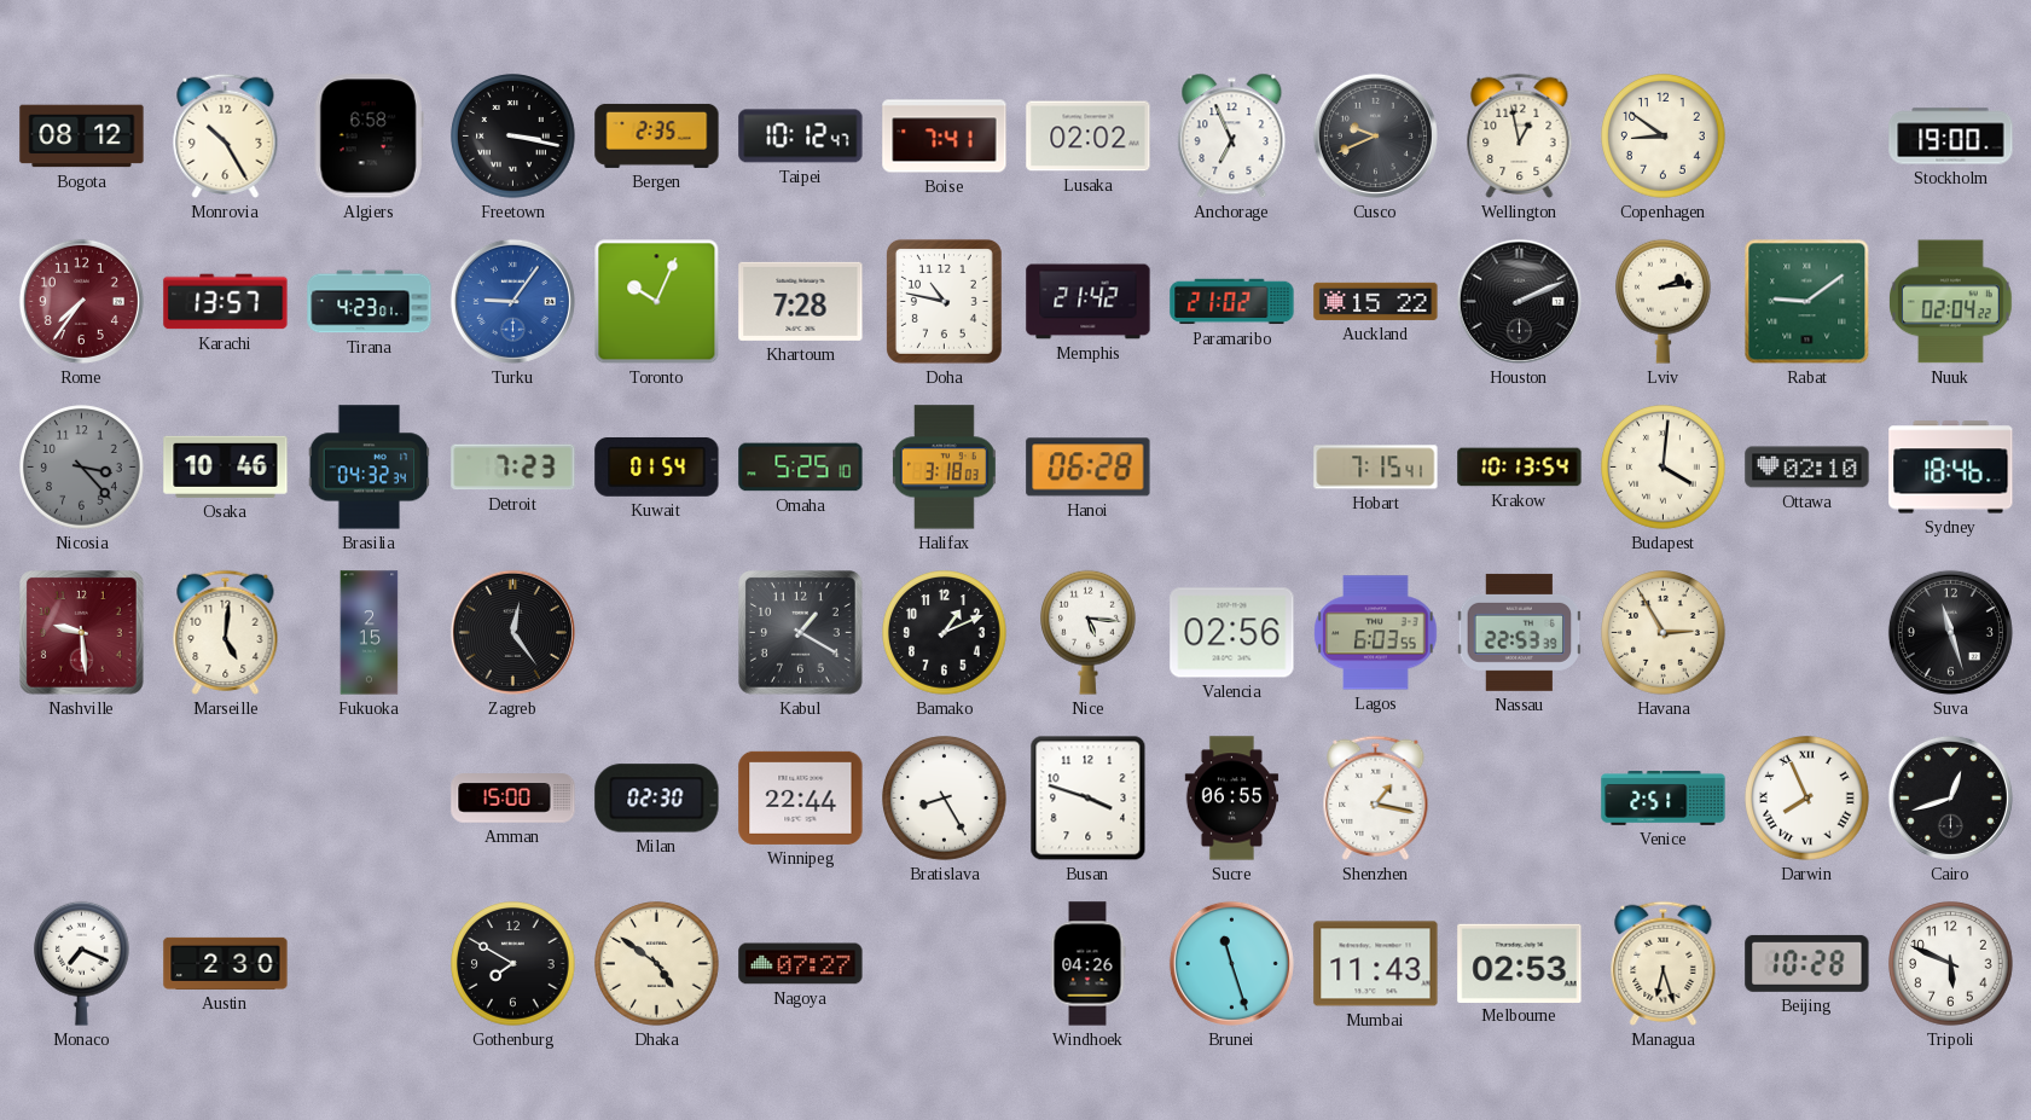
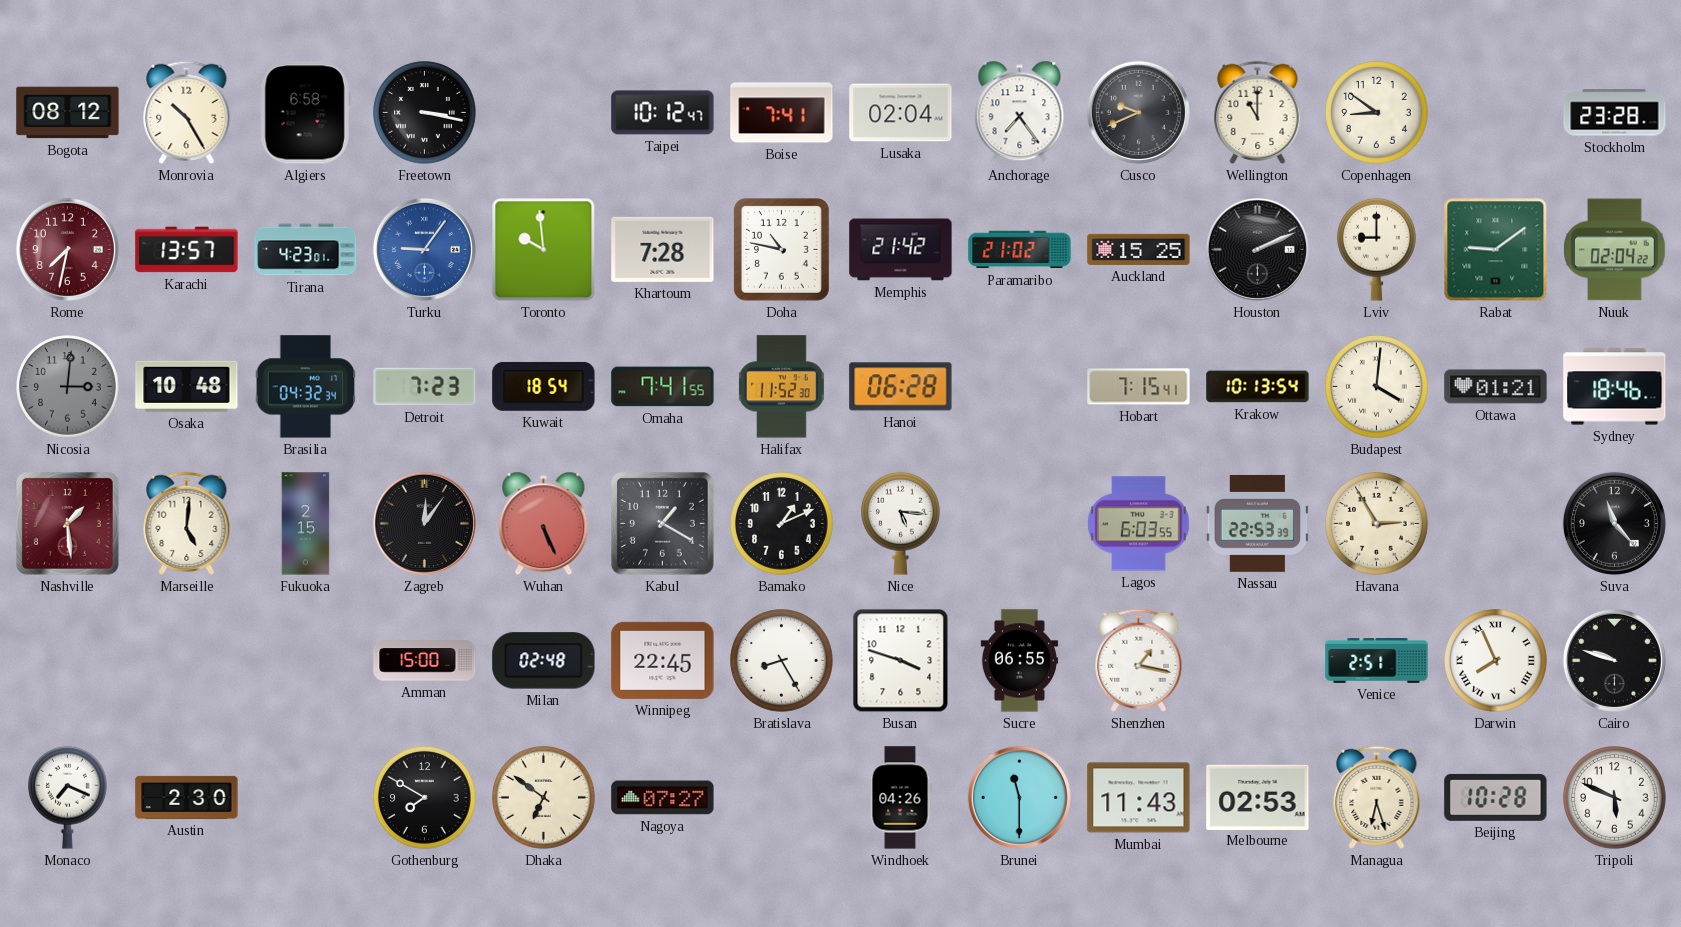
Bergen: 2:35 -> none (657, 135)
Lusaka: 02:02 -> 02:04 (901, 113)
Anchorage: 6:56 -> 7:24 (1020, 113)
Wellington: 12:58 -> 11:00 (1258, 112)
Stockholm: 19:00 -> 23:28 (1615, 113)
Rome: 7:36 -> 7:32 (67, 249)
Toronto: 10:04 -> 9:59 (544, 250)
Auckland: 15:22 -> 15:25 (1139, 249)
Lviv: 2:14 -> 9:00 (1377, 249)
Nicosia: 3:23 -> 3:01 (68, 387)
Osaka: 10:46 -> 10:48 (187, 386)
Kuwait: 01:54 -> 18:54 (544, 386)
Omaha: 5:25 -> 7:41 (663, 387)
Halifax: 3:18 -> 11:52 (781, 387)
Ottawa: 02:10 -> 01:21 (1496, 387)
Nashville: 9:29 -> 1:29 (68, 524)
Zagreb: 12:24 -> 12:06 (424, 523)
Wuhan: none -> 5:26 (544, 524)
Valencia: 02:56 -> none (1232, 633)
Suva: 11:27 -> 11:23 (1614, 523)
Milan: 02:30 -> 02:48 (544, 661)
Winnipeg: 22:44 -> 22:45 (663, 660)
Cairo: 12:42 -> 9:48 (1614, 660)
Dhaka: 4:51 -> 6:51 (544, 798)
Brunei: 11:27 -> 11:30 (1019, 797)
